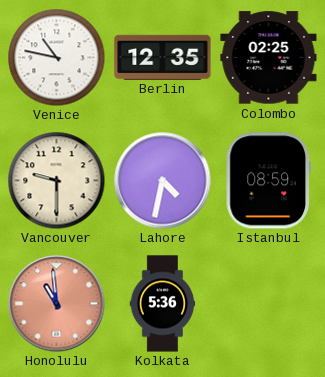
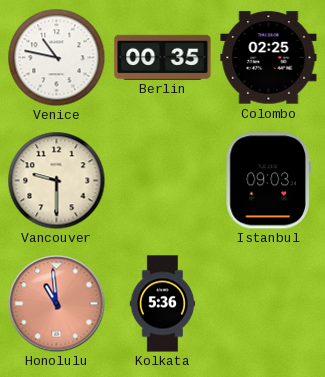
Berlin: 12:35 -> 00:35 (163, 57)
Lahore: 4:32 -> none (163, 181)
Istanbul: 08:59 -> 09:03 (268, 181)
